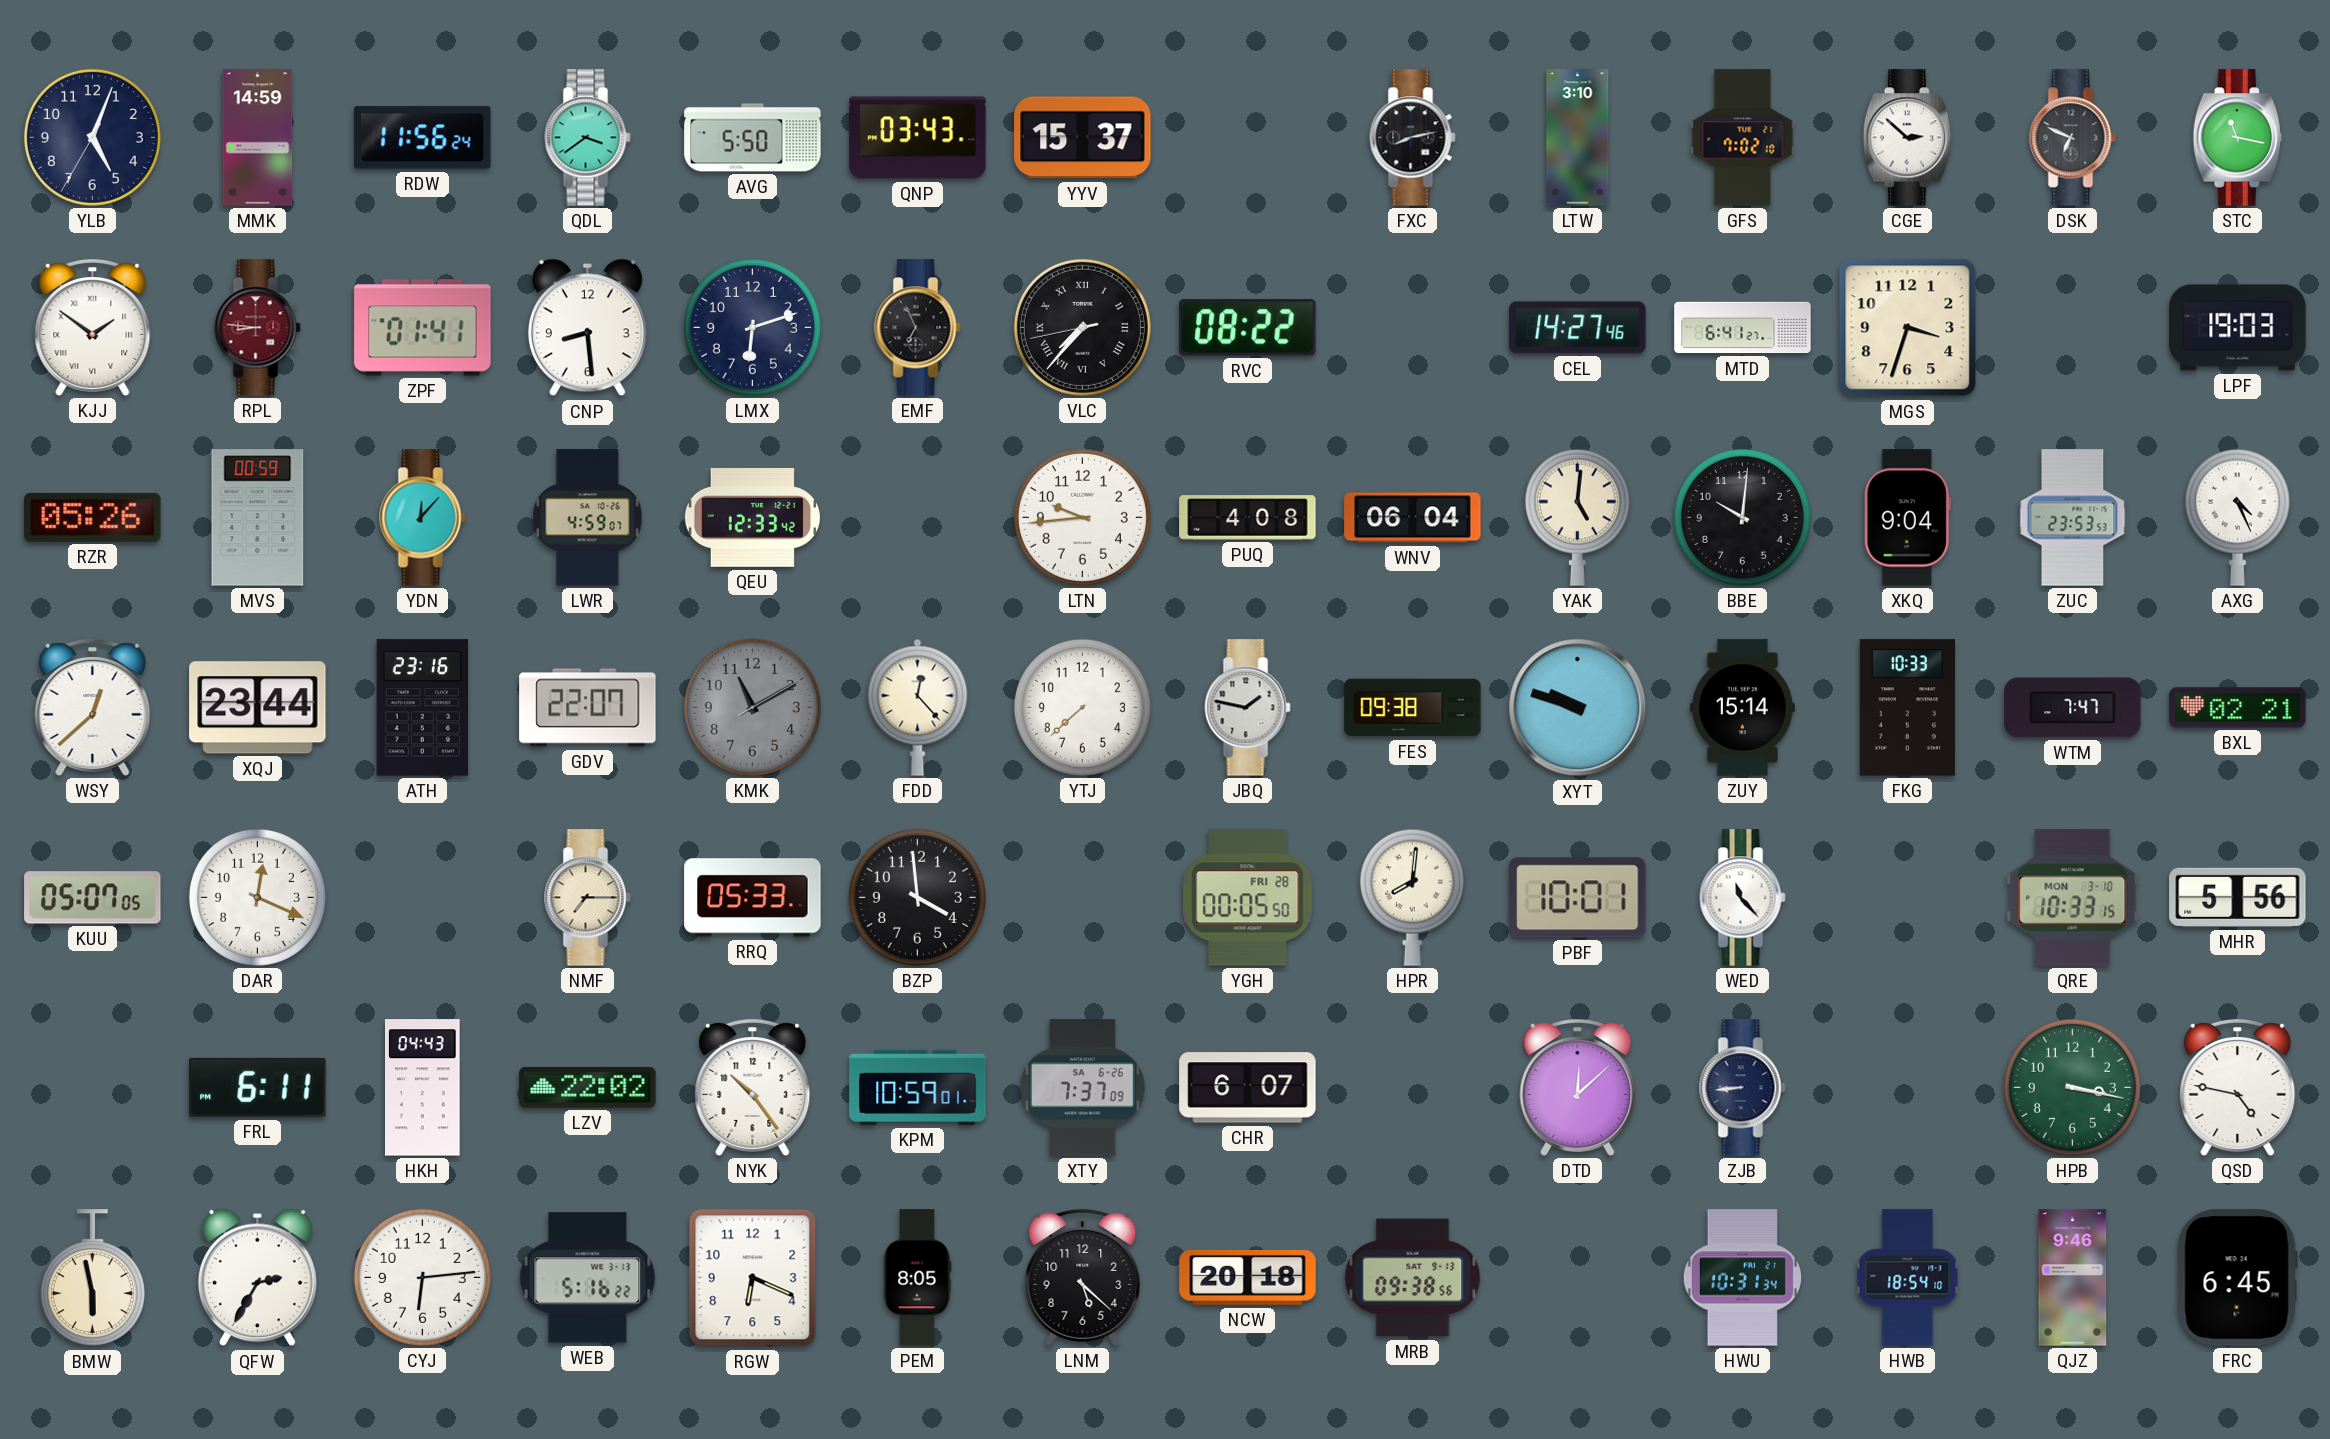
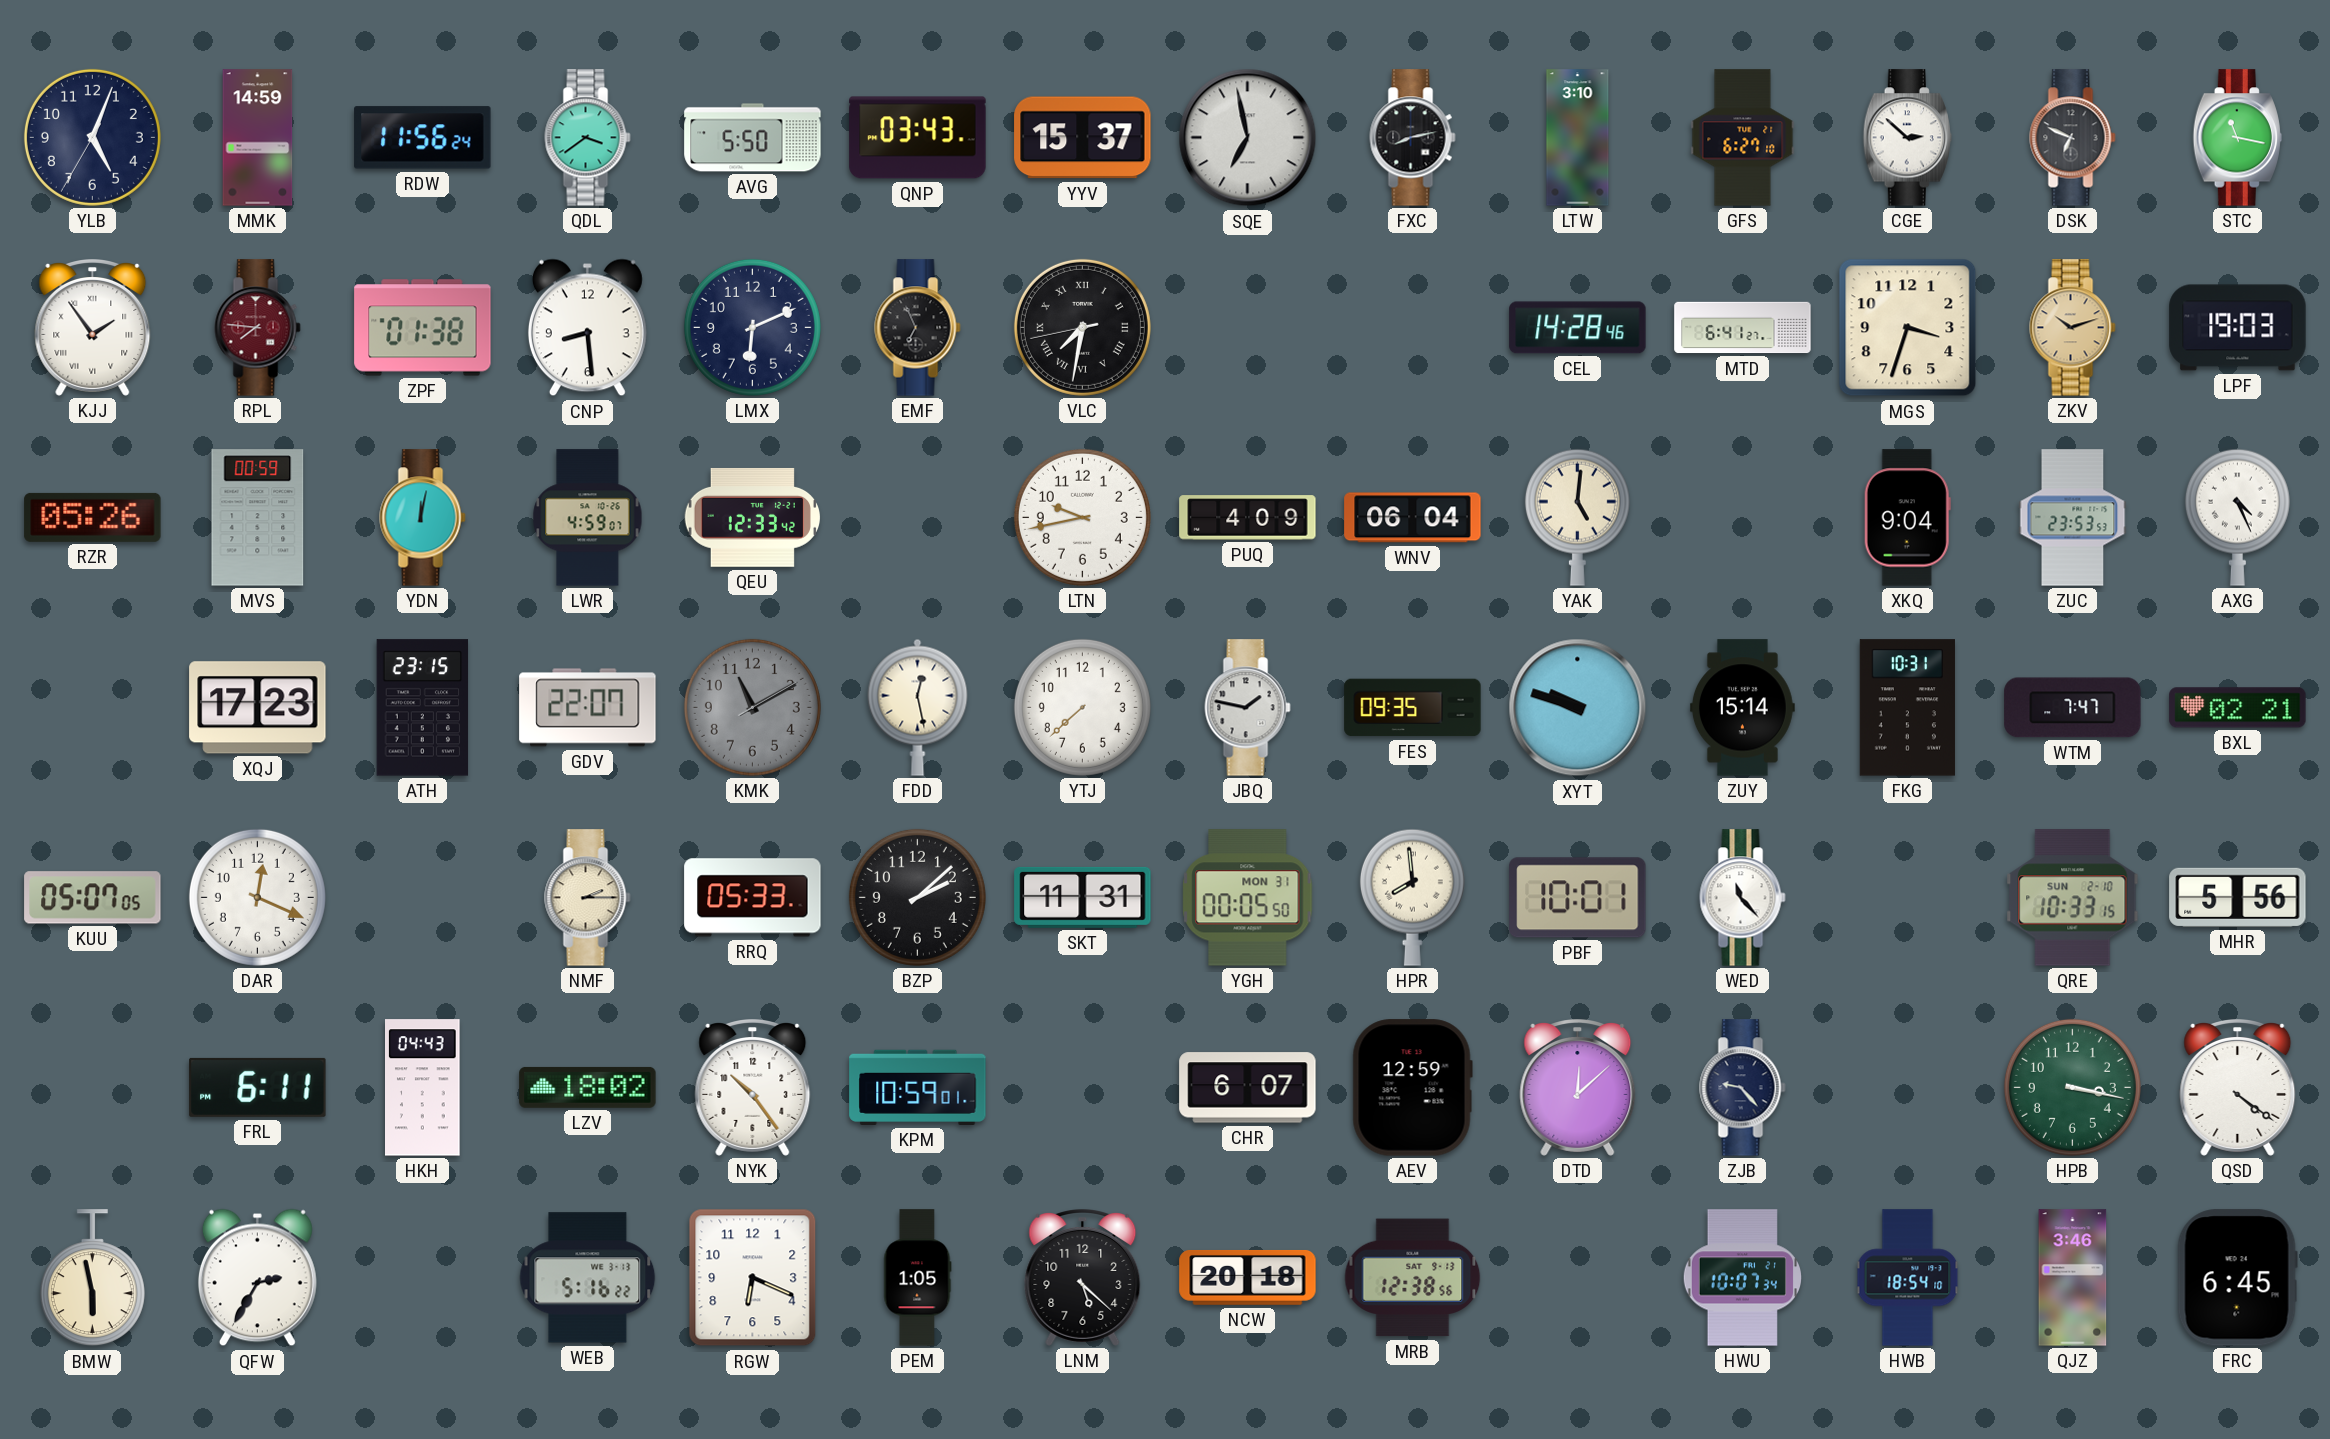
SQE: none -> 6:58 (1248, 138)
GFS: 7:02 -> 6:27 (1743, 138)
KJJ: 1:51 -> 1:54 (93, 328)
RPL: 8:46 -> 7:46 (258, 328)
ZPF: 01:41 -> 01:38 (423, 328)
LMX: 6:12 -> 6:11 (752, 327)
VLC: 7:36 -> 7:31 (1082, 327)
RVC: 08:22 -> none (1248, 328)
CEL: 14:27 -> 14:28 (1578, 328)
ZKV: none -> 10:12 (2073, 328)
YDN: 12:07 -> 12:02 (423, 518)
LTN: 9:44 -> 9:43 (1082, 517)
PUQ: 4:08 -> 4:09 (1248, 518)
BBE: 10:01 -> none (1742, 517)
WSY: 12:38 -> none (93, 708)
XQJ: 23:44 -> 17:23 (258, 708)
ATH: 23:16 -> 23:15 (423, 708)
FDD: 12:23 -> 12:28 (918, 707)
FES: 09:38 -> 09:35 (1413, 708)
FKG: 10:33 -> 10:31 (1907, 708)
NMF: 7:15 -> 2:15 (588, 898)
BZP: 3:59 -> 2:08 (917, 897)
SKT: none -> 11:31 (1083, 897)
YGH date: FRI 28 -> MON 31 (1248, 898)
HPR: 8:01 -> 7:59 (1412, 897)
QRE date: MON 3-10 -> SUN 2-10 (2073, 898)
LZV: 22:02 -> 18:02 (588, 1087)
XTY: 7:37 -> none (1083, 1088)
AEV: none -> 12:59 (1412, 1088)
ZJB: 8:44 -> 9:23 (1743, 1088)
QSD: 4:47 -> 4:21 (2238, 1088)
CYJ: 6:14 -> none (422, 1277)
PEM: 8:05 -> 1:05 (918, 1278)
MRB: 09:38 -> 12:38 (1413, 1278)
HWU: 10:31 -> 10:07 (1742, 1278)
QJZ: 9:46 -> 3:46 (2073, 1278)
